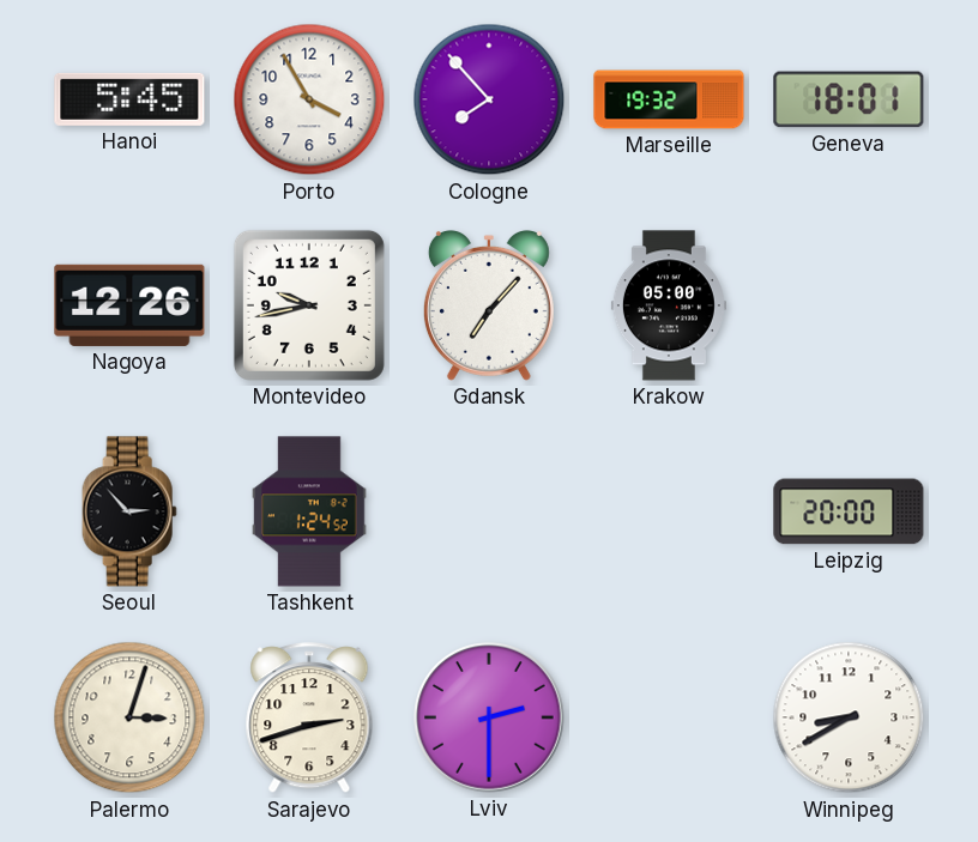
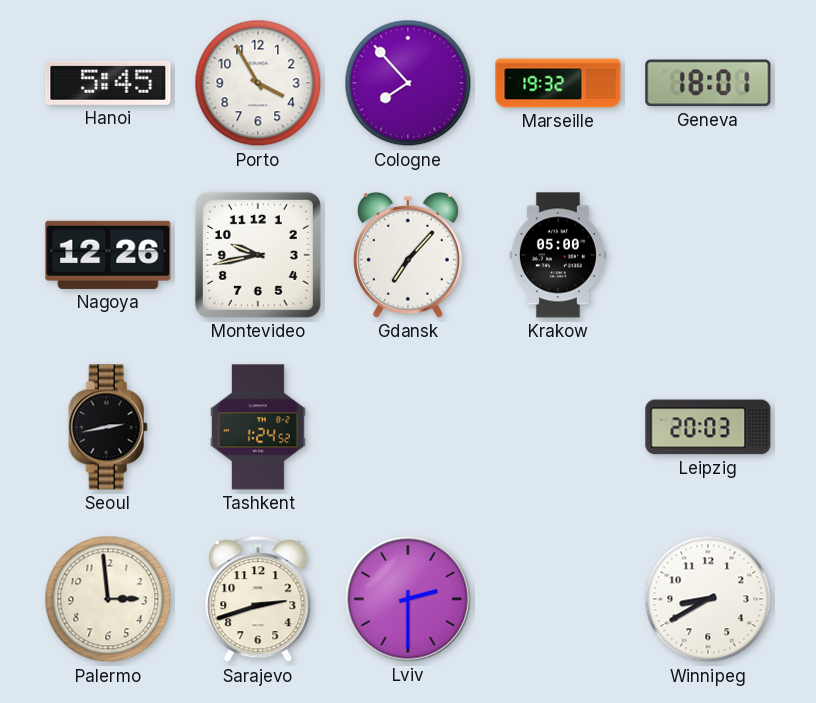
Seoul: 2:53 -> 2:43 (108, 427)
Leipzig: 20:00 -> 20:03 (708, 427)
Palermo: 3:03 -> 2:59 (108, 599)
